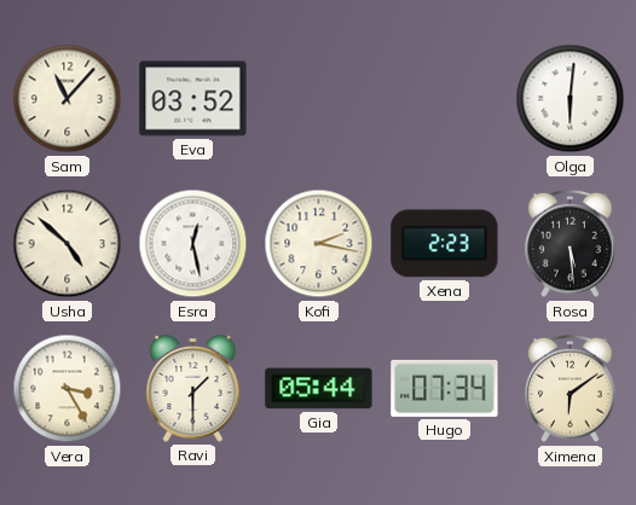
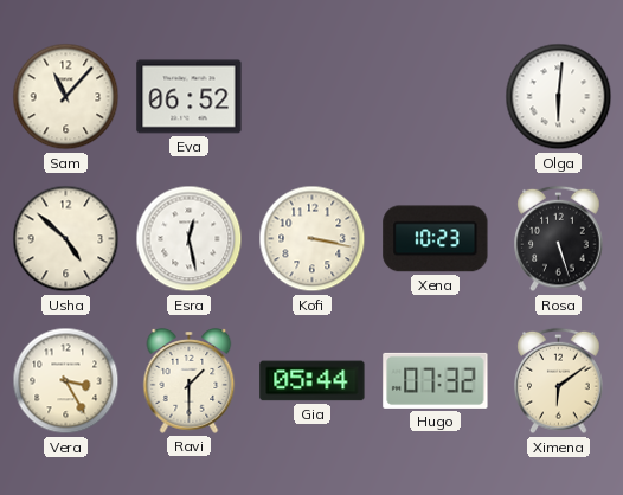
Eva: 03:52 -> 06:52 (190, 97)
Kofi: 2:17 -> 3:17 (313, 239)
Xena: 2:23 -> 10:23 (436, 239)
Rosa: 5:29 -> 5:27 (559, 239)
Hugo: 07:34 -> 07:32 (436, 380)
